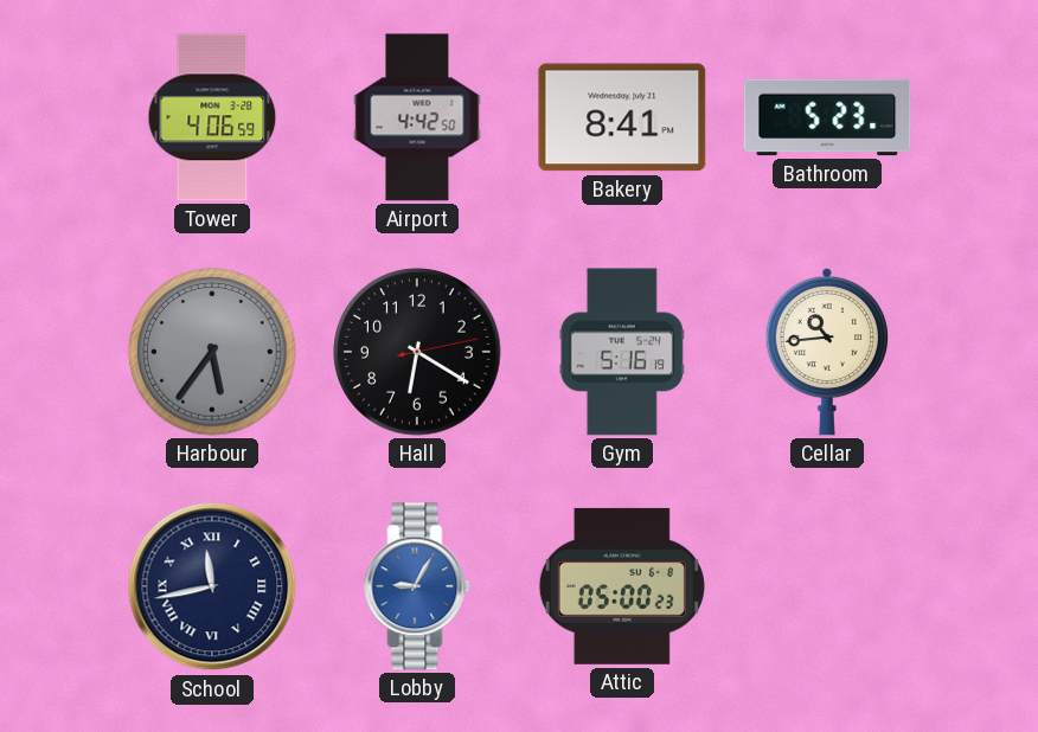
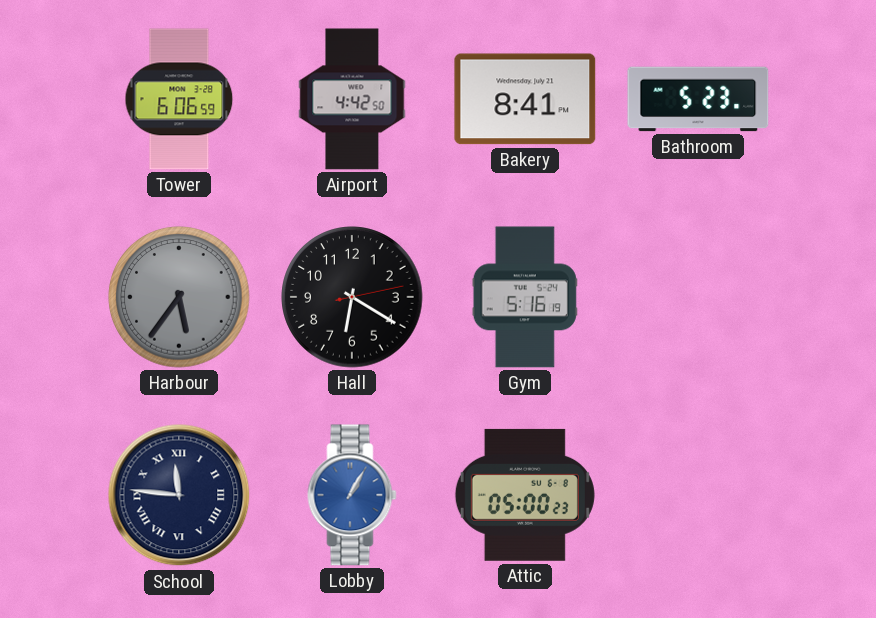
Tower: 4:06 -> 6:06 (179, 99)
Cellar: 10:44 -> none (827, 352)
School: 11:43 -> 11:46 (179, 495)
Lobby: 9:05 -> 1:05 (352, 495)
